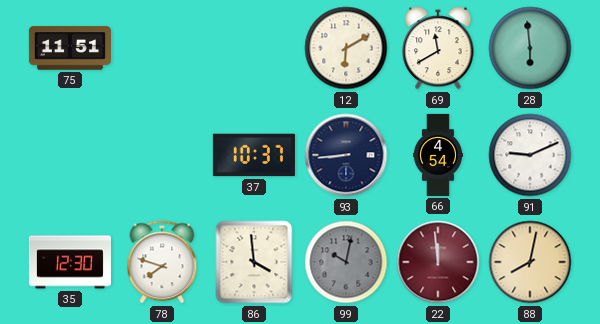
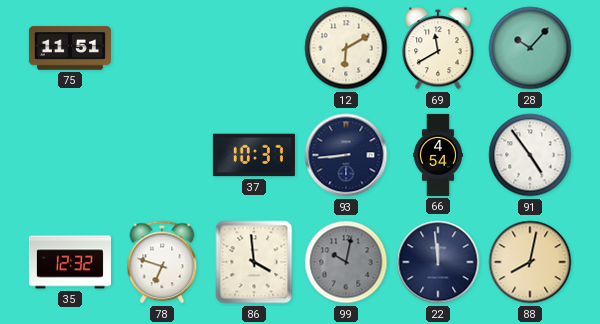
28: 5:59 -> 10:07 (530, 48)
91: 9:11 -> 4:54 (530, 155)
35: 12:30 -> 12:32 (70, 262)
78: 7:48 -> 6:48 (162, 262)
22 dial: burgundy -> navy (438, 262)
